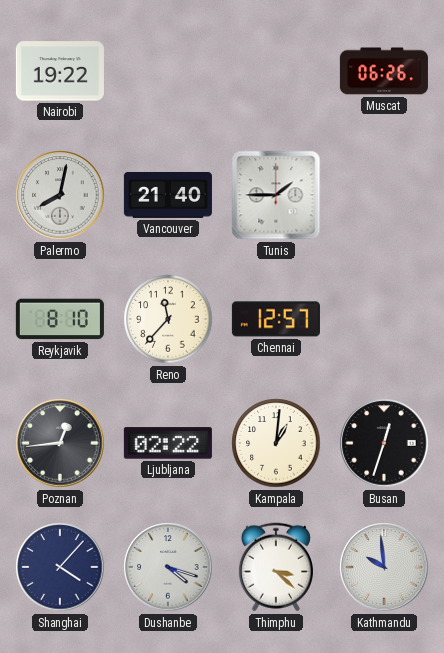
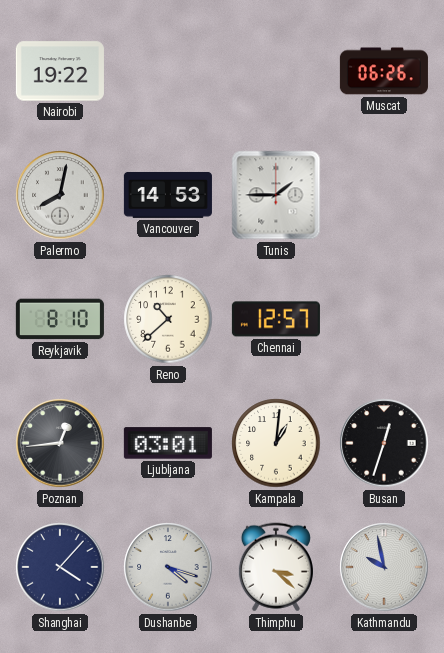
Vancouver: 21:40 -> 14:53 (168, 195)
Reno: 11:37 -> 10:38 (168, 319)
Ljubljana: 02:22 -> 03:01 (168, 443)
Kathmandu: 9:59 -> 9:58 (384, 567)
